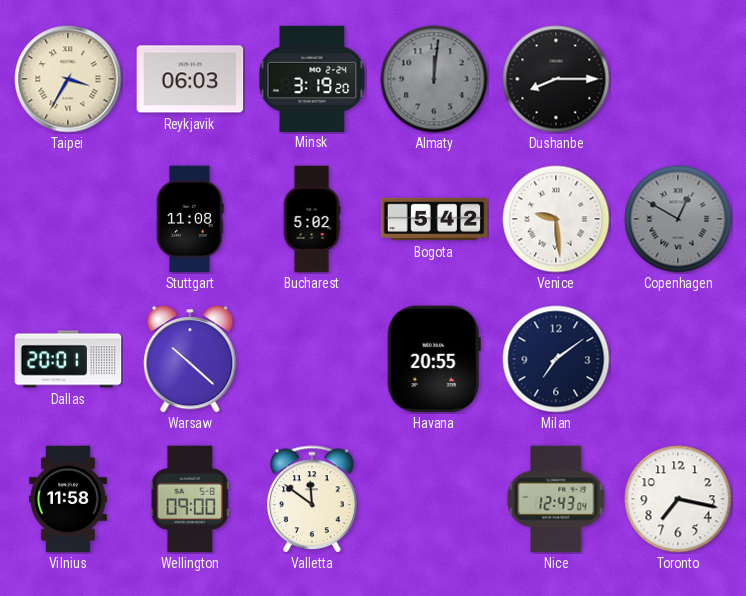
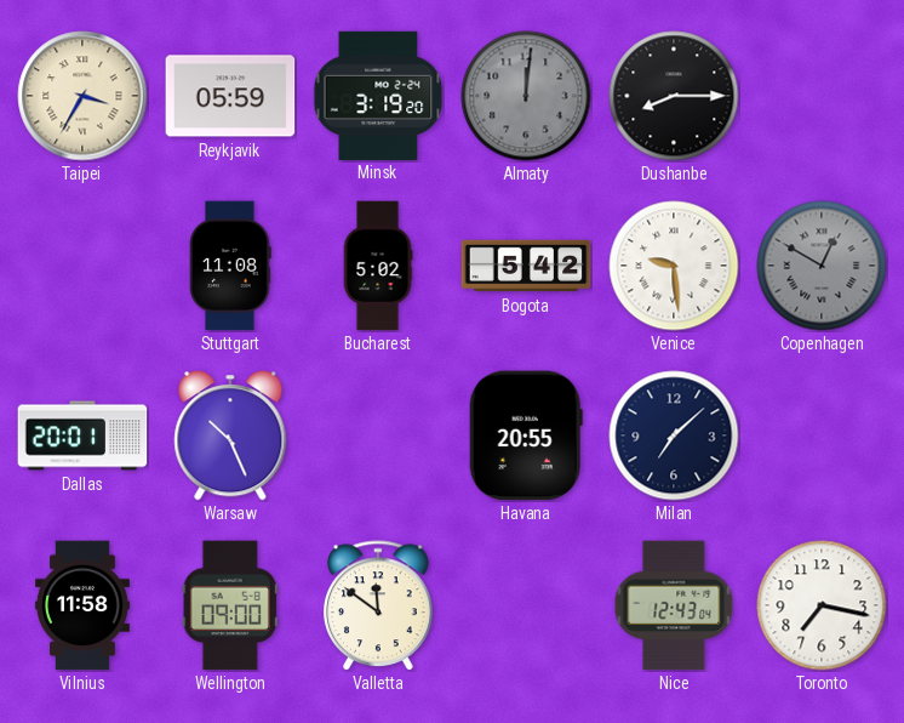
Reykjavik: 06:03 -> 05:59 (230, 96)
Warsaw: 10:22 -> 10:26 (230, 437)
Milan: 7:09 -> 7:08 (674, 435)
